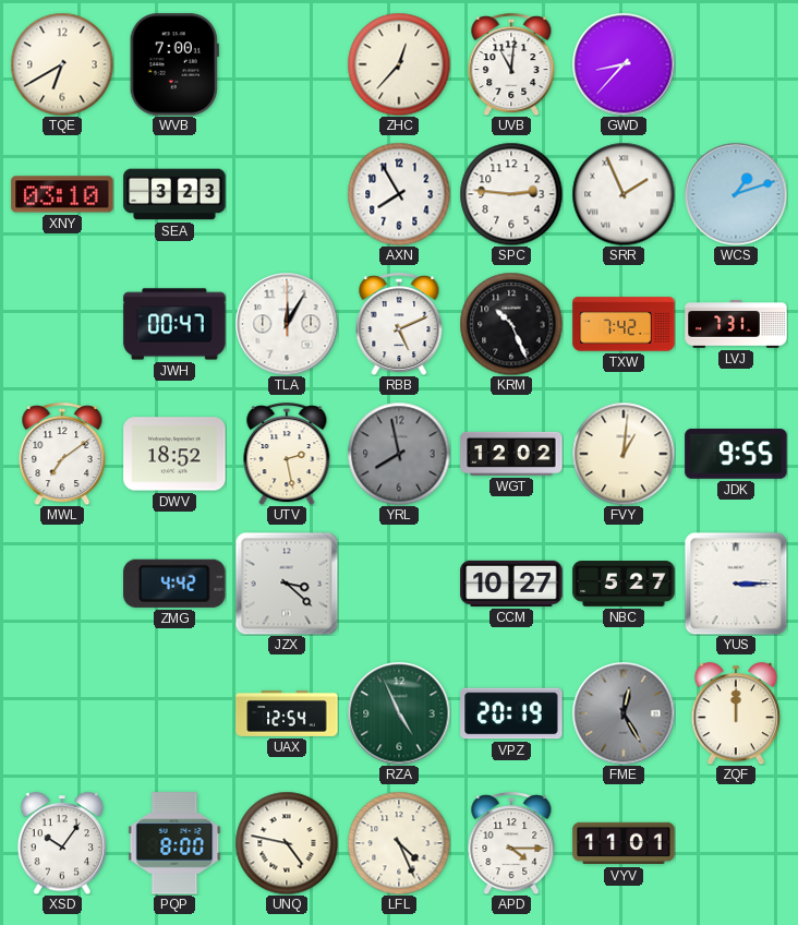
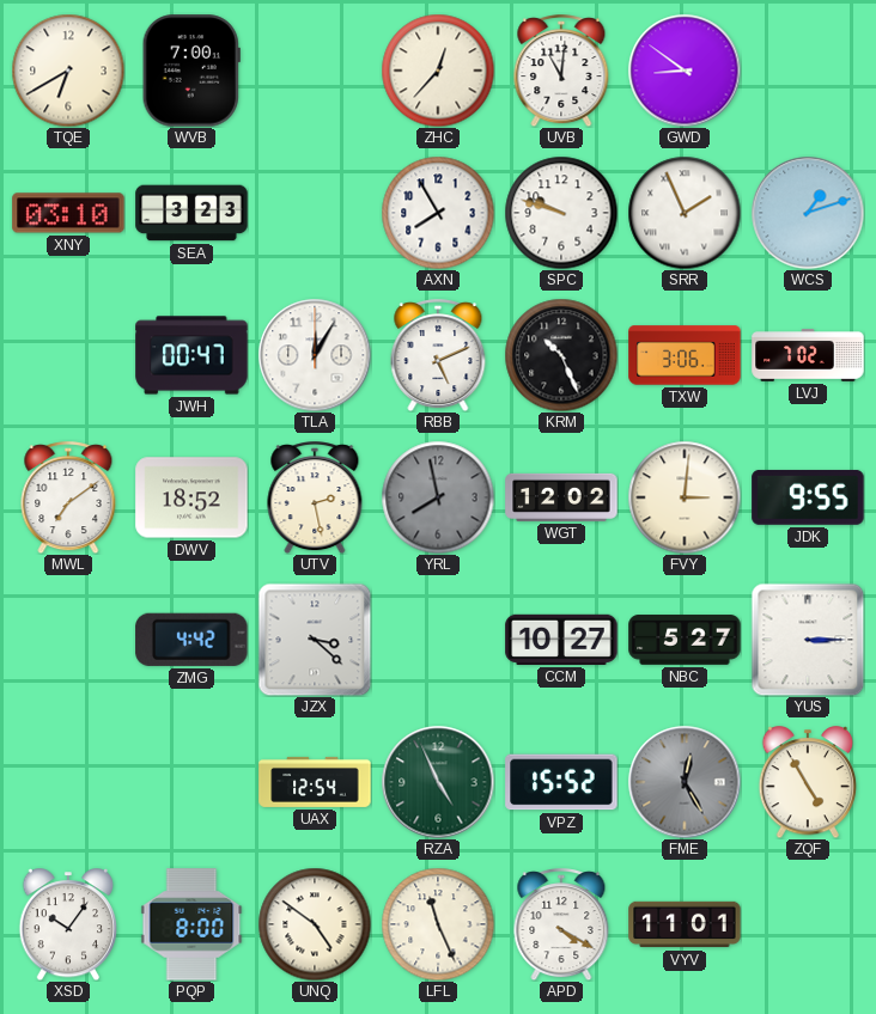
GWD: 8:37 -> 8:51 (685, 71)
SPC: 2:46 -> 9:48 (561, 213)
TXW: 7:42 -> 3:06 (685, 355)
LVJ: 7:31 -> 7:02 (808, 355)
FVY: 1:01 -> 3:01 (685, 497)
VPZ: 20:19 -> 15:52 (561, 782)
ZQF: 12:00 -> 4:55 (808, 783)
UNQ: 4:47 -> 4:51 (315, 924)
LFL: 4:26 -> 11:26 (438, 924)
APD: 4:15 -> 4:20 (561, 926)
